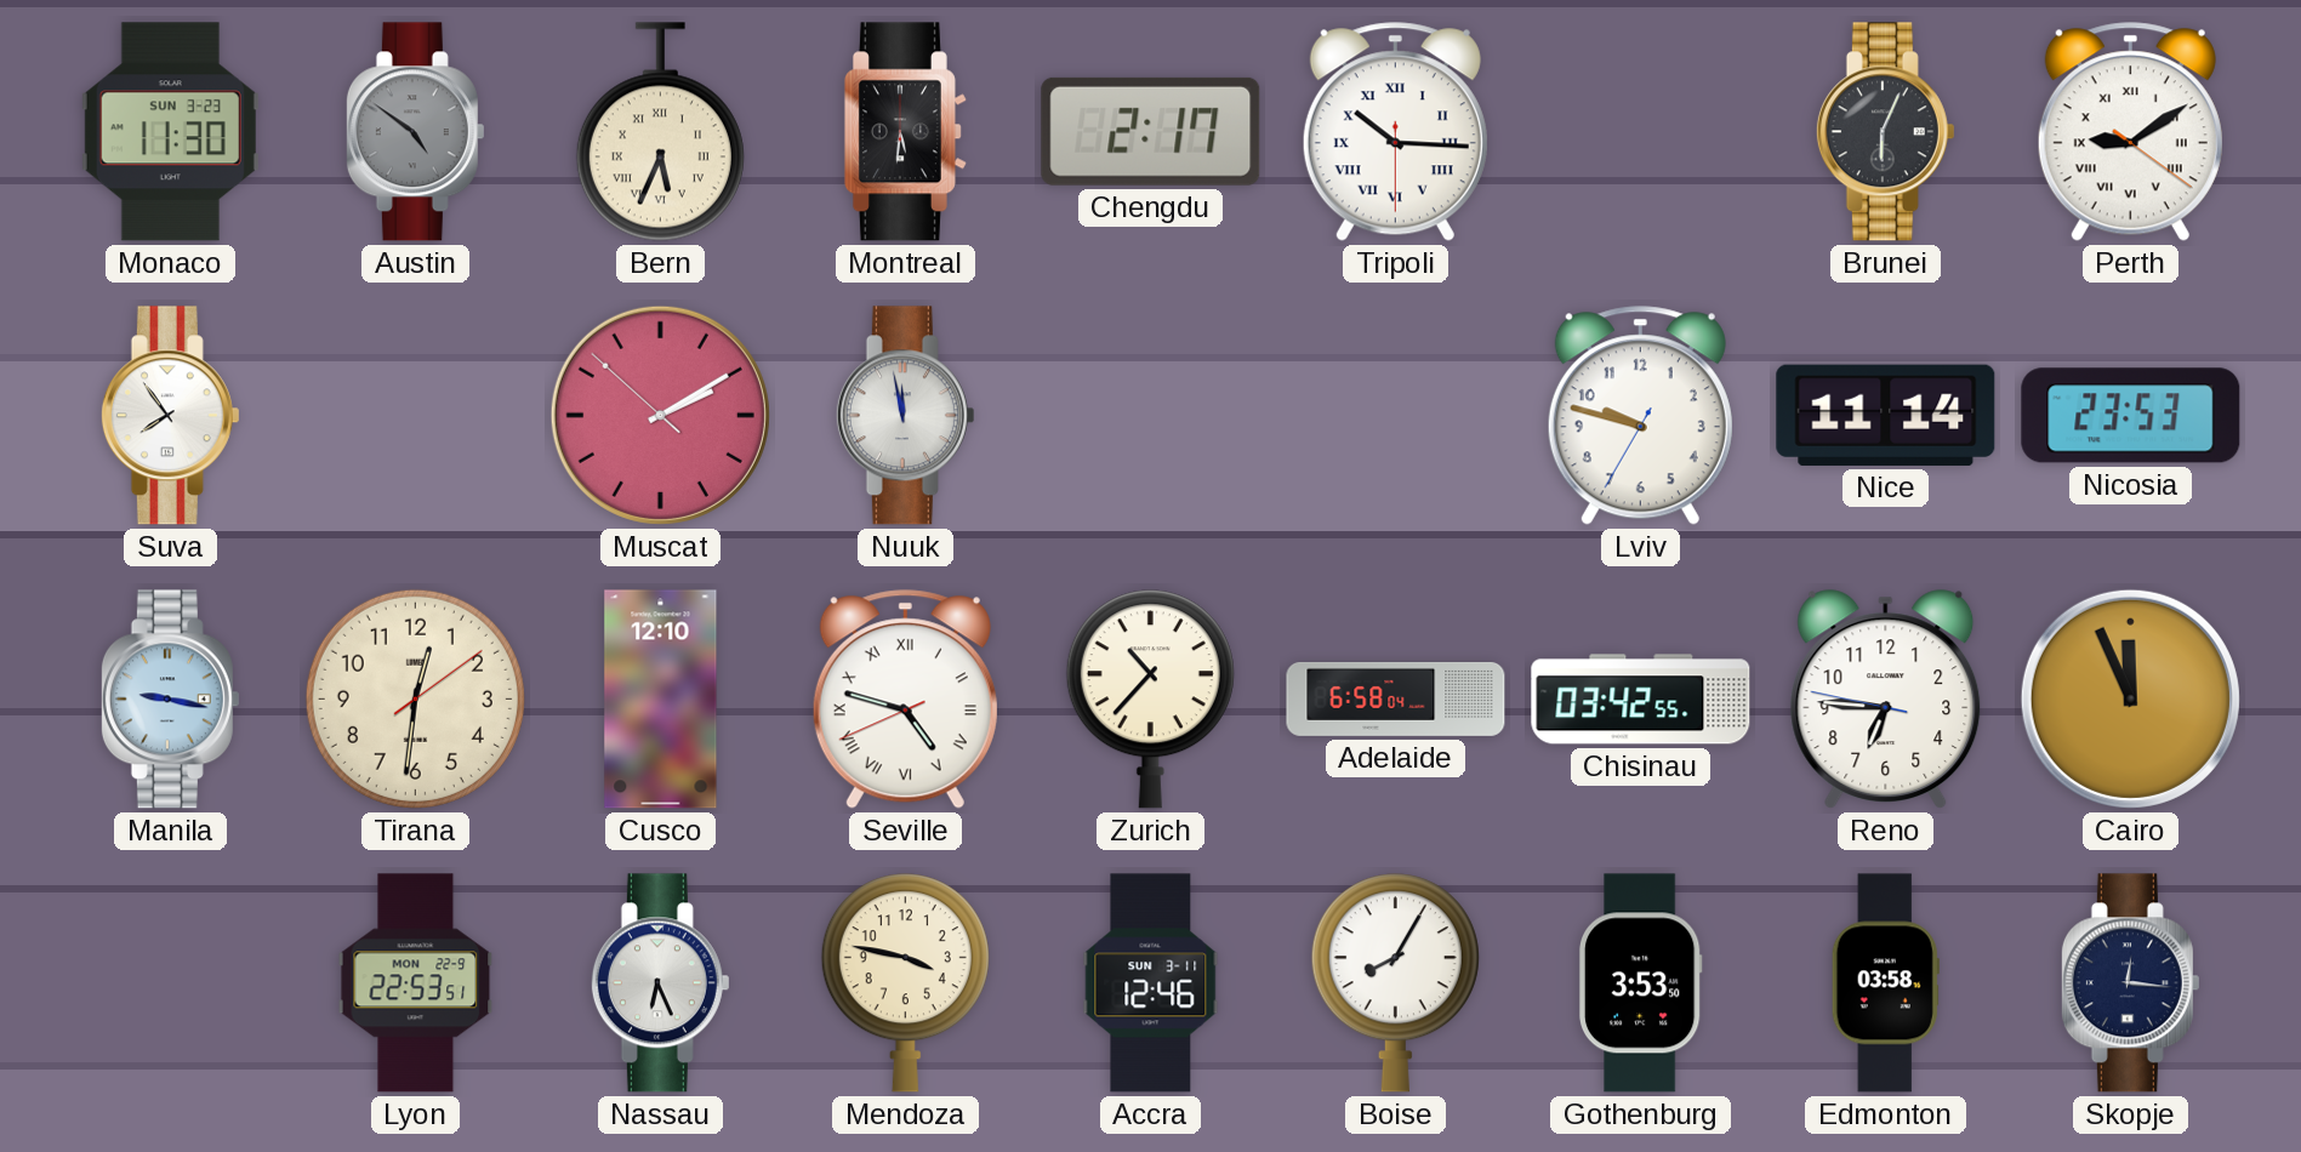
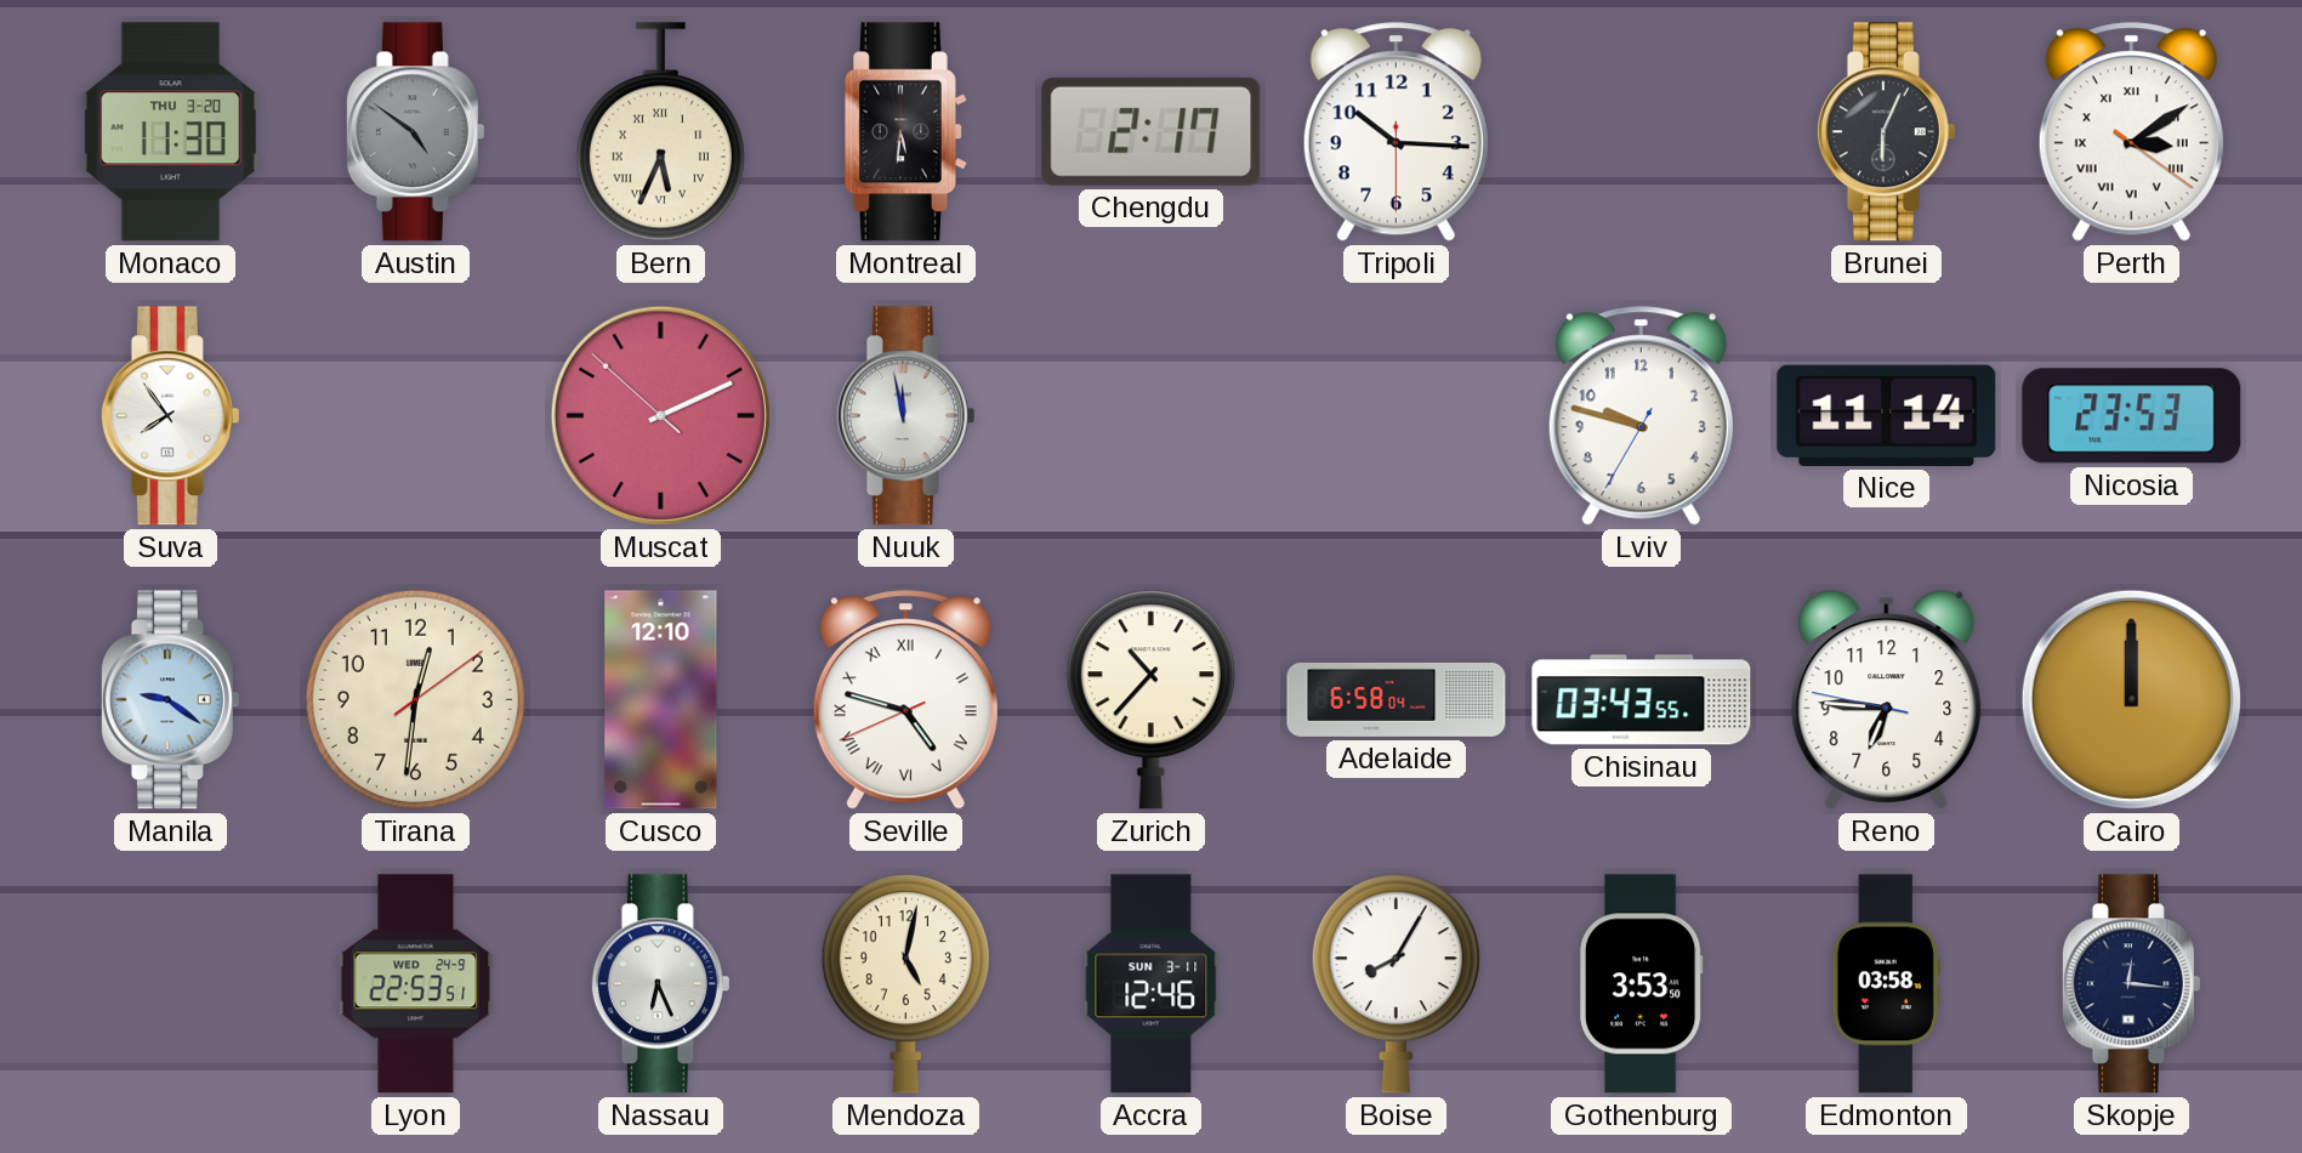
Monaco date: SUN 3-23 -> THU 3-20 (170, 132)
Tripoli numerals: Roman -> Arabic (1396, 132)
Perth: 9:09 -> 3:09 (2131, 132)
Muscat: 2:09 -> 2:10 (660, 415)
Manila: 9:17 -> 9:21 (170, 700)
Chisinau: 03:42 -> 03:43 (1642, 700)
Cairo: 11:56 -> 12:00 (2131, 699)
Lyon date: MON 22-9 -> WED 24-9 (416, 984)
Mendoza: 3:47 -> 5:02 (905, 984)
